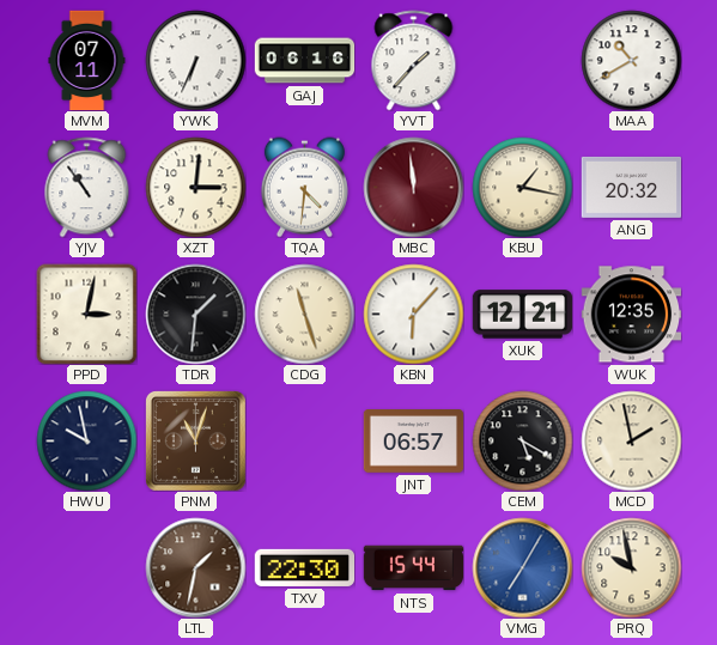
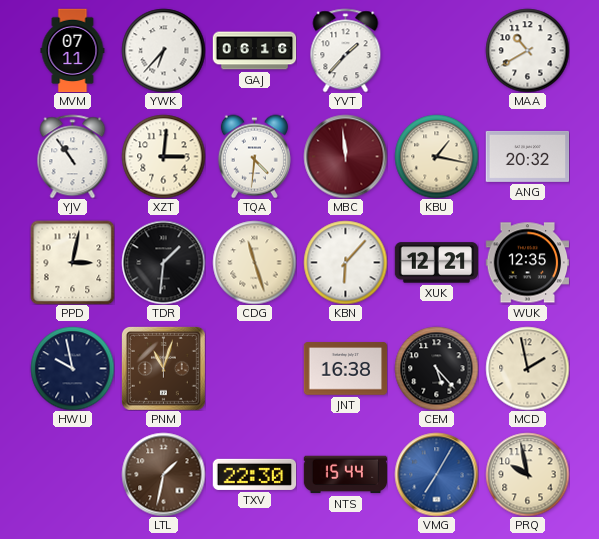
YWK: 6:34 -> 6:37 (163, 50)
JNT: 06:57 -> 16:38 (345, 369)
CEM: 5:20 -> 5:23 (436, 368)
